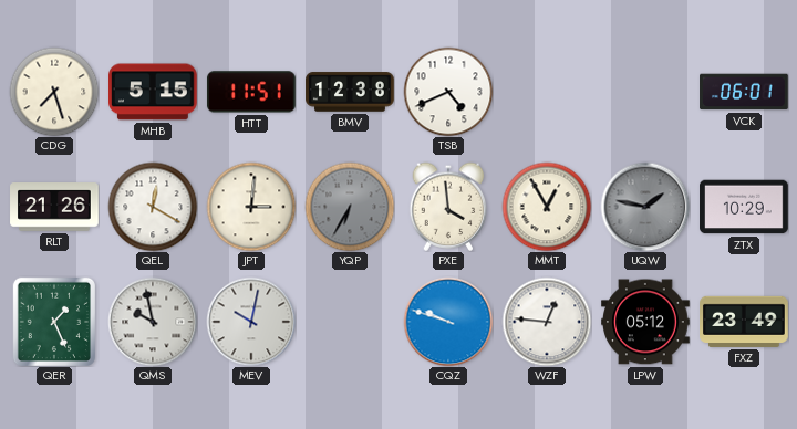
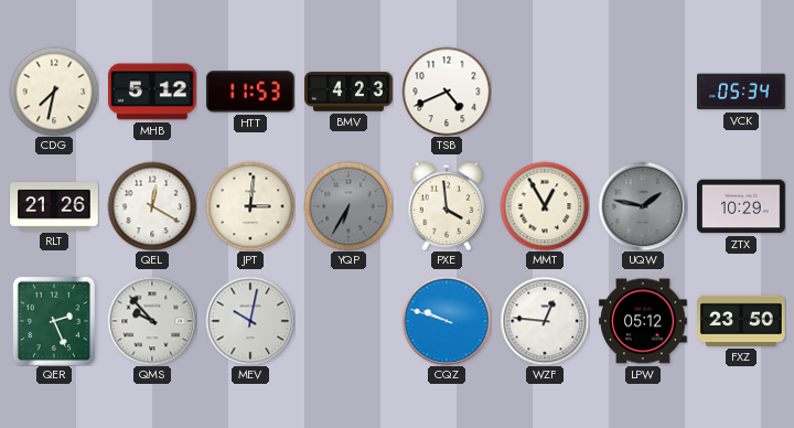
CDG: 7:27 -> 7:32 (54, 92)
MHB: 5:15 -> 5:12 (153, 92)
HTT: 11:51 -> 11:53 (250, 92)
BMV: 12:38 -> 4:23 (348, 92)
VCK: 06:01 -> 05:34 (742, 92)
QER: 1:26 -> 2:26 (54, 320)
QMS: 9:58 -> 9:53 (152, 321)
FXZ: 23:49 -> 23:50 (741, 321)
